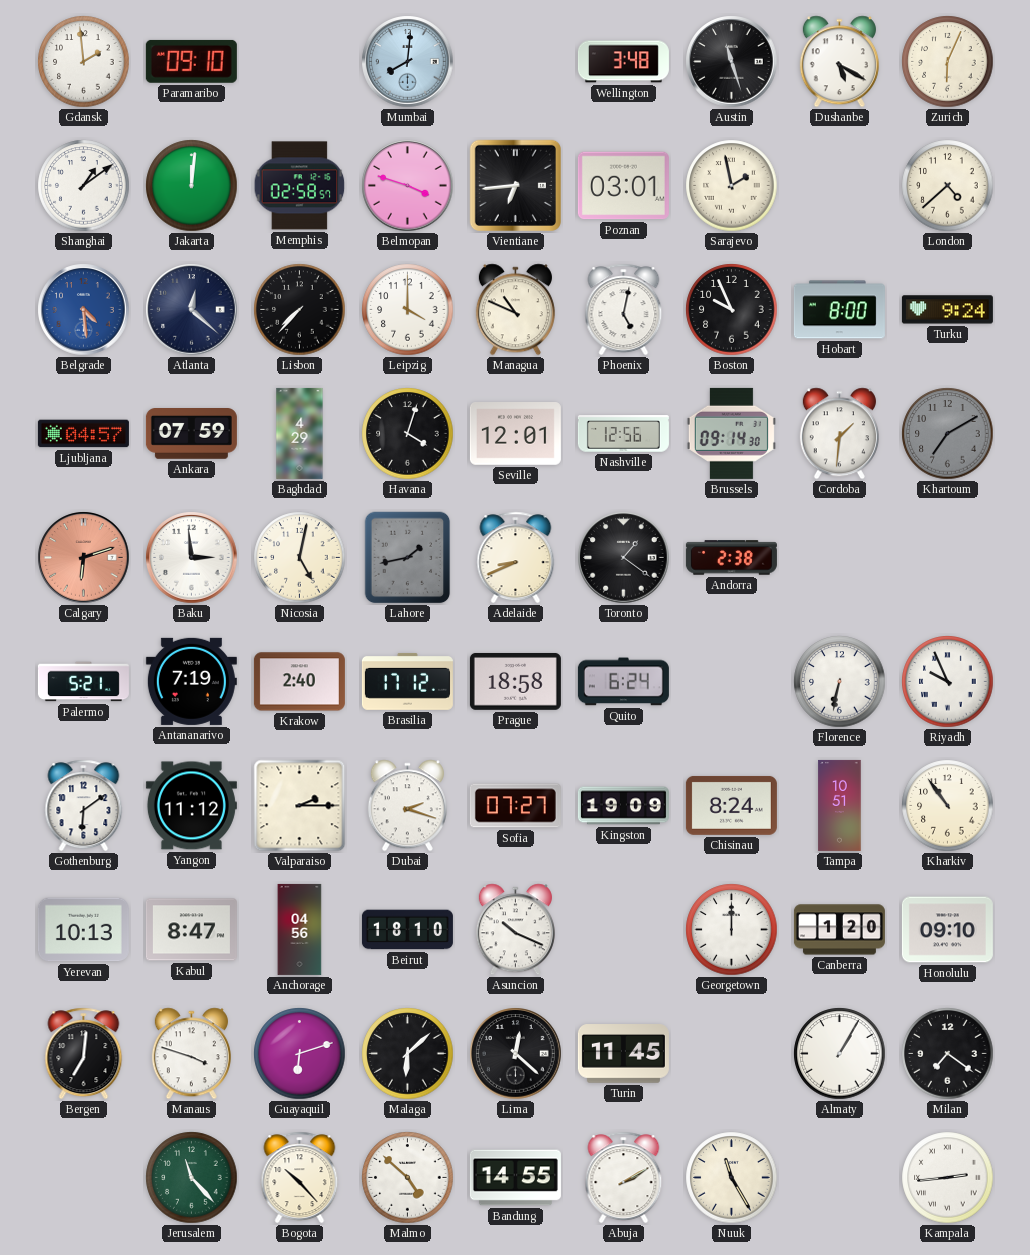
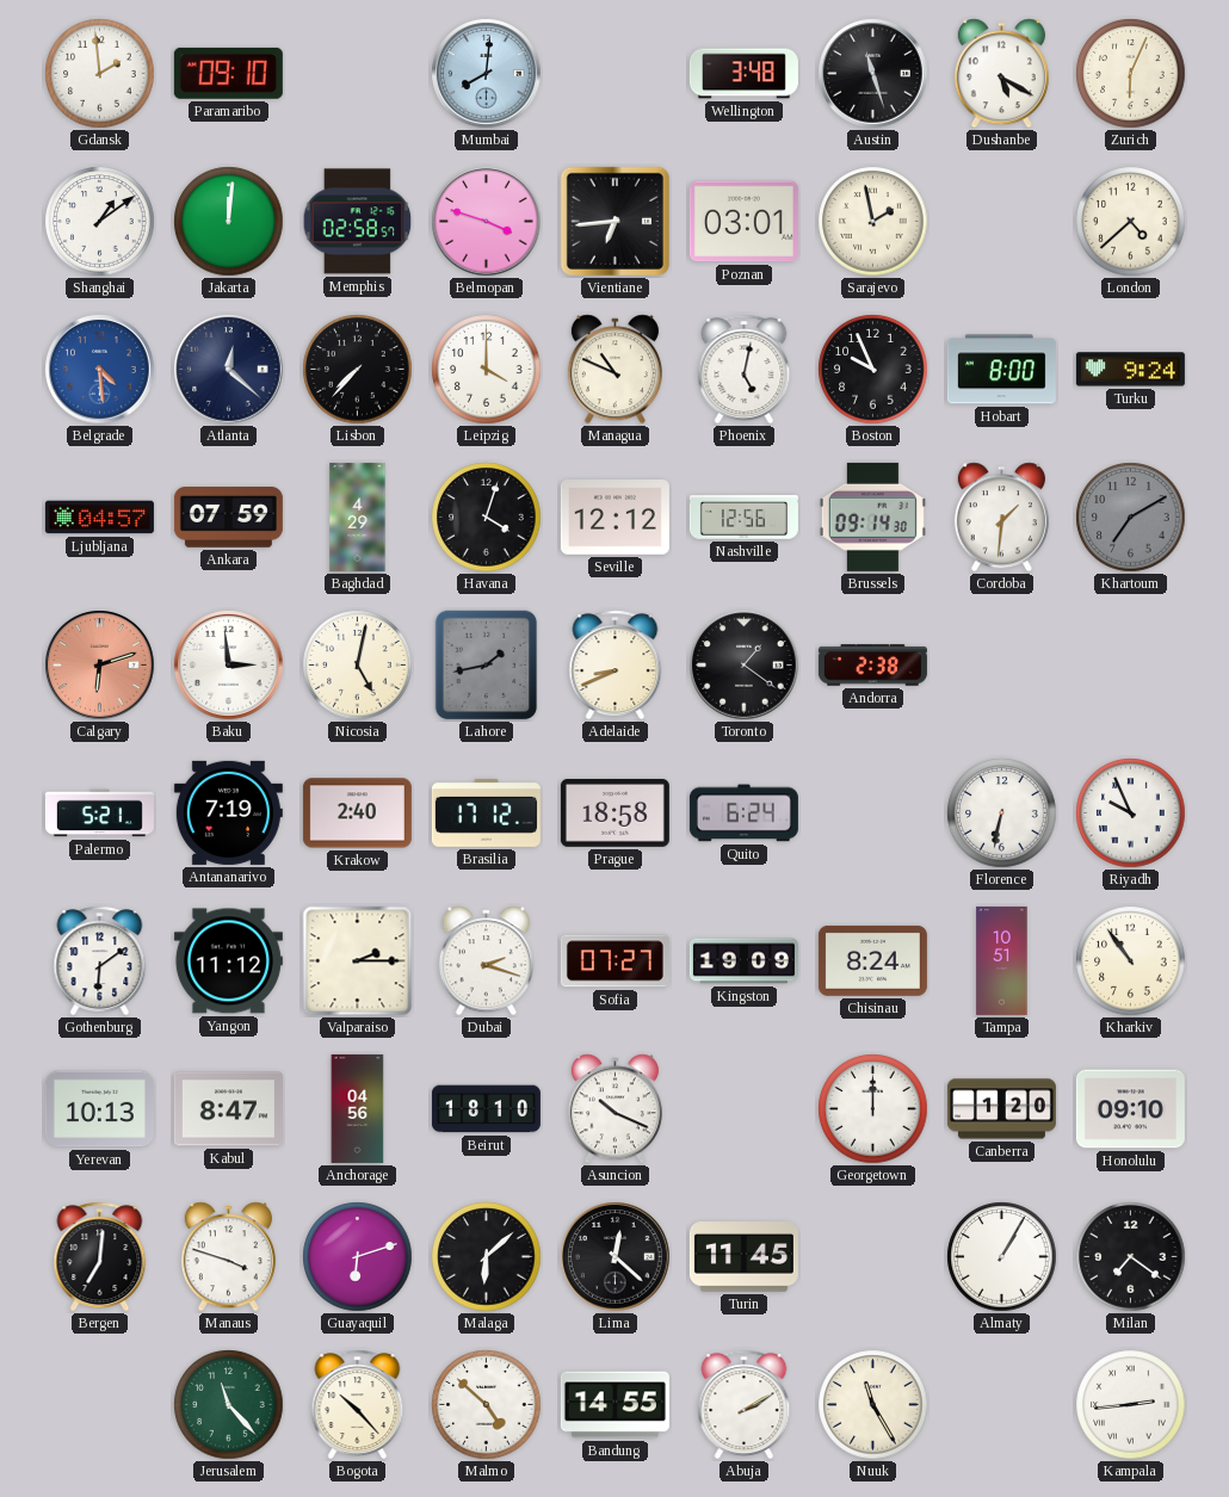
Seville: 12:01 -> 12:12 (614, 518)
